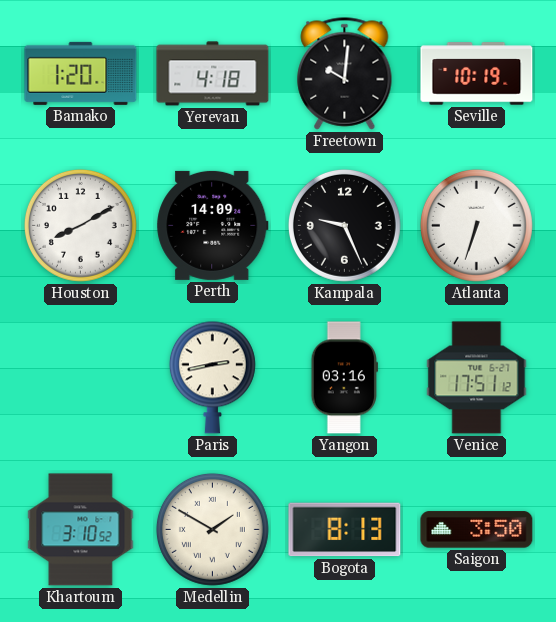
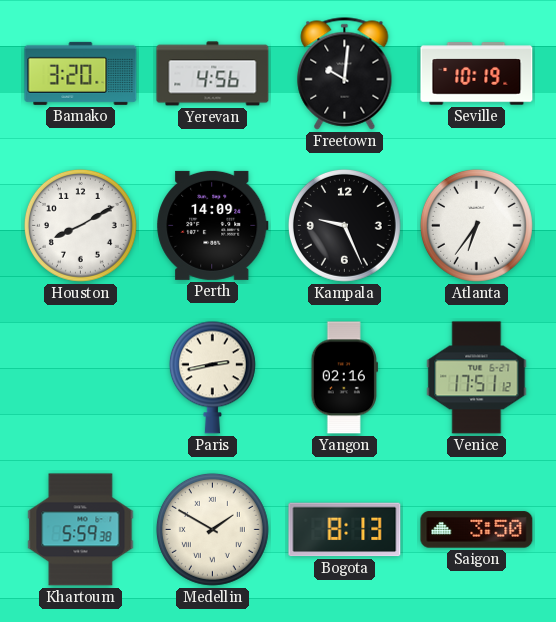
Bamako: 1:20 -> 3:20 (81, 73)
Yerevan: 4:18 -> 4:56 (213, 74)
Atlanta: 6:33 -> 6:36 (476, 225)
Yangon: 03:16 -> 02:16 (344, 378)
Khartoum: 3:10 -> 5:59 (81, 530)
